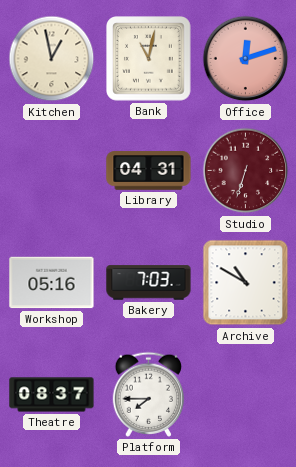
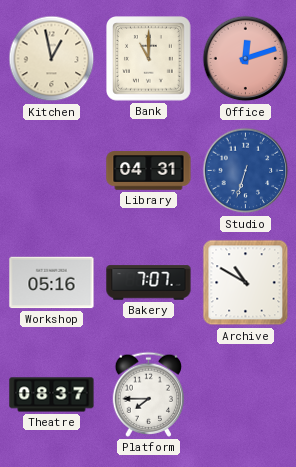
Bank: 11:02 -> 11:00 (149, 59)
Studio dial: burgundy -> blue (246, 171)
Bakery: 7:03 -> 7:07 (149, 283)
